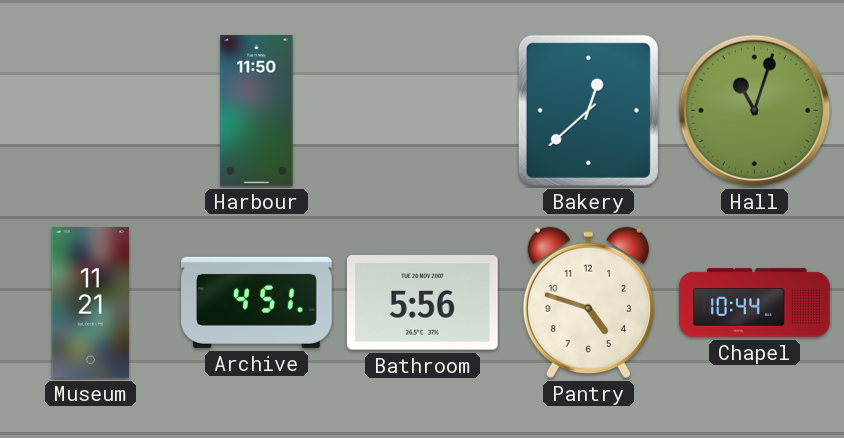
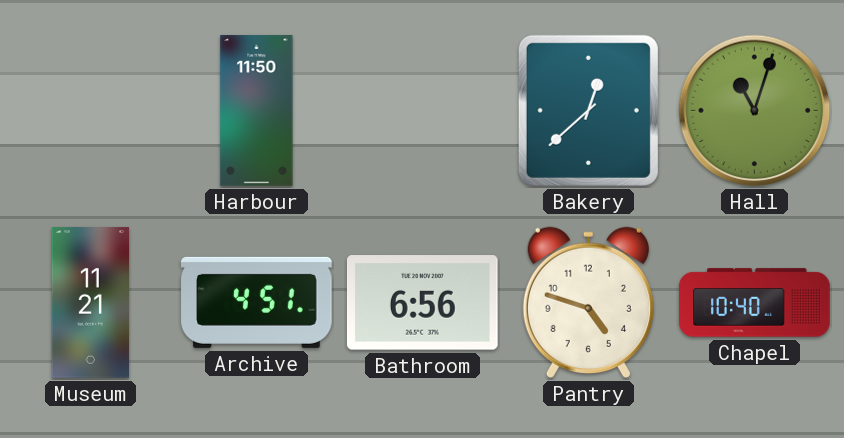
Bathroom: 5:56 -> 6:56 (422, 303)
Chapel: 10:44 -> 10:40 (755, 303)
